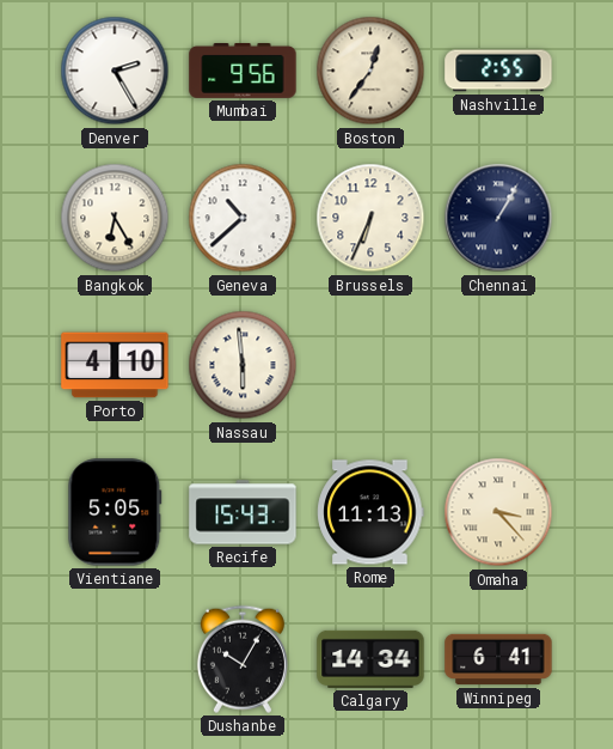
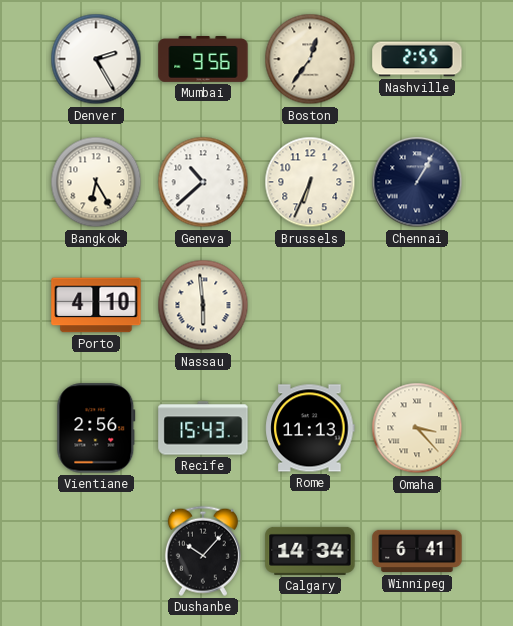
Vientiane: 5:05 -> 2:56 (96, 428)
Dushanbe: 10:05 -> 10:07 (203, 551)
